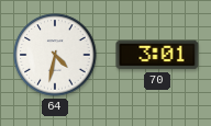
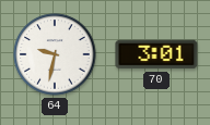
64: 4:32 -> 9:32 (55, 54)
